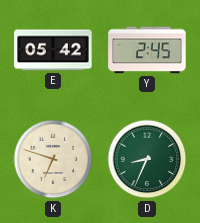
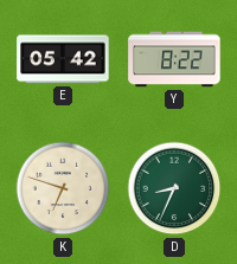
Y: 2:45 -> 8:22 (174, 59)
